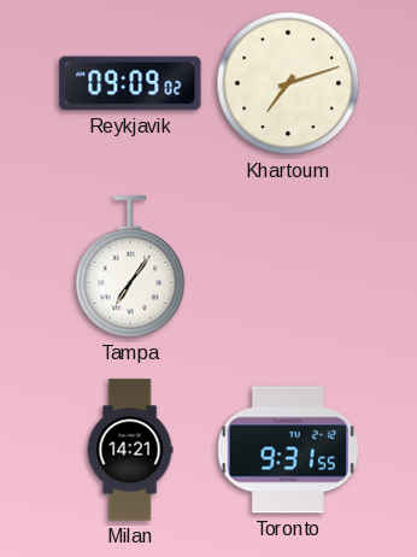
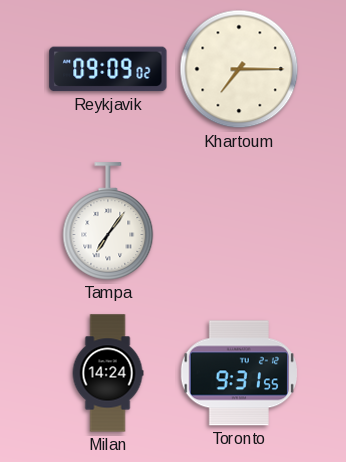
Khartoum: 7:12 -> 7:15 (239, 69)
Milan: 14:21 -> 14:24 (108, 373)
